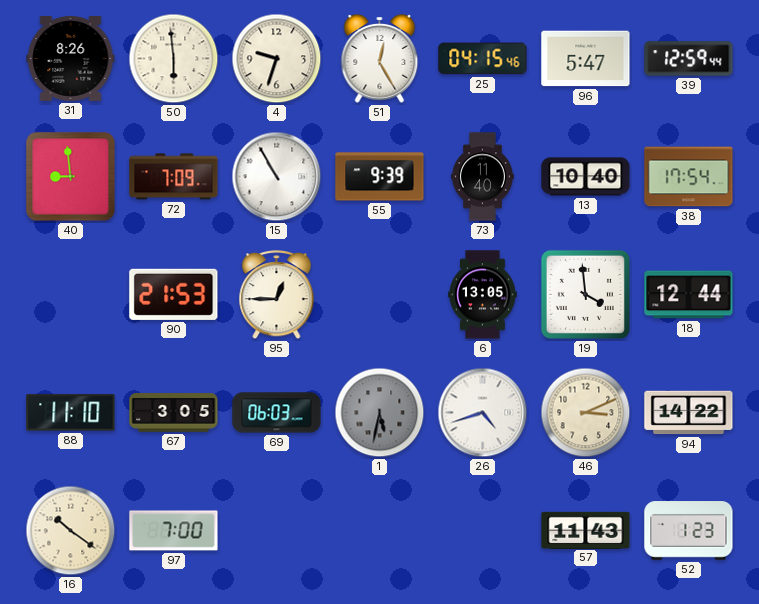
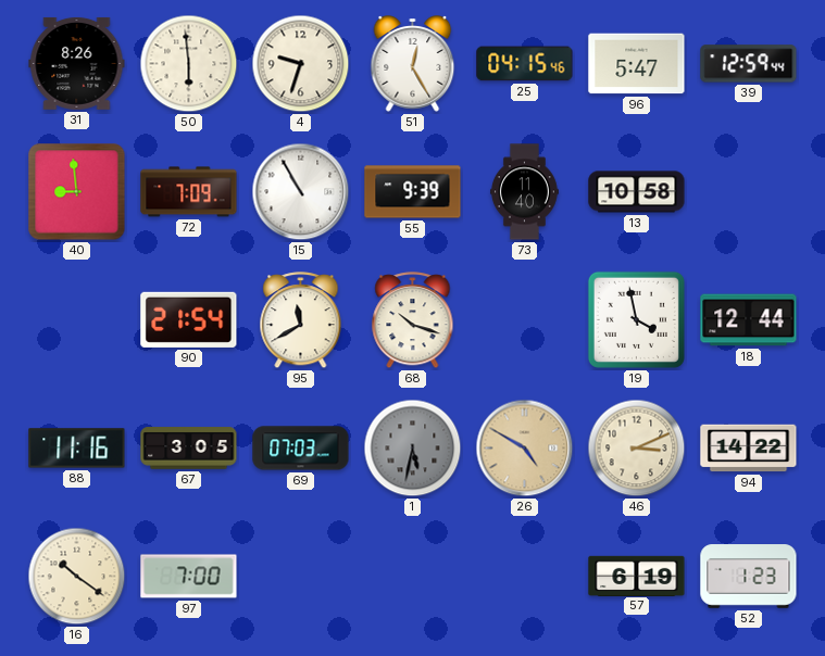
13: 10:40 -> 10:58 (637, 192)
38: 17:54 -> none (689, 177)
90: 21:53 -> 21:54 (189, 319)
95: 12:45 -> 11:40 (301, 320)
68: none -> 10:18 (413, 320)
6: 13:05 -> none (483, 295)
19: 3:59 -> 3:58 (636, 319)
88: 11:10 -> 11:16 (77, 449)
69: 06:03 -> 07:03 (301, 449)
26: 4:42 -> 4:50 (525, 449)
26 dial: white -> champagne (525, 449)
57: 11:43 -> 6:19 (637, 576)
